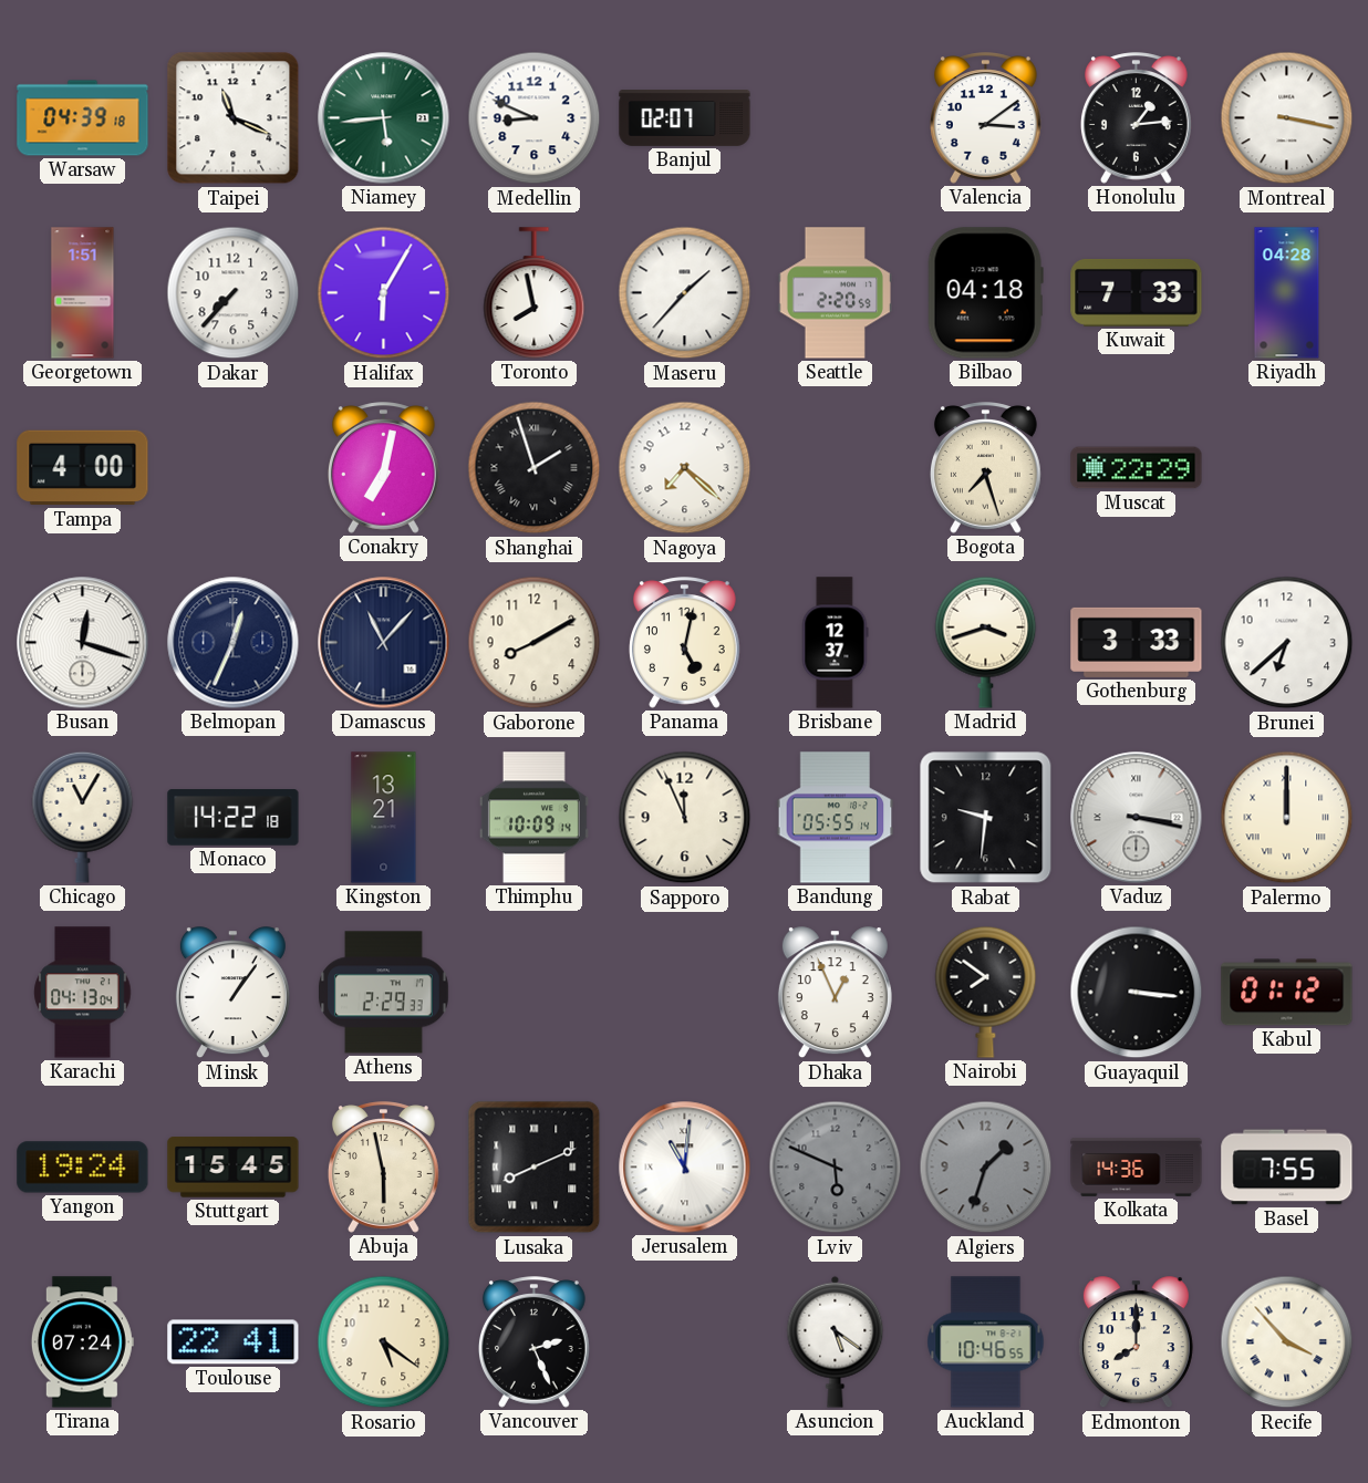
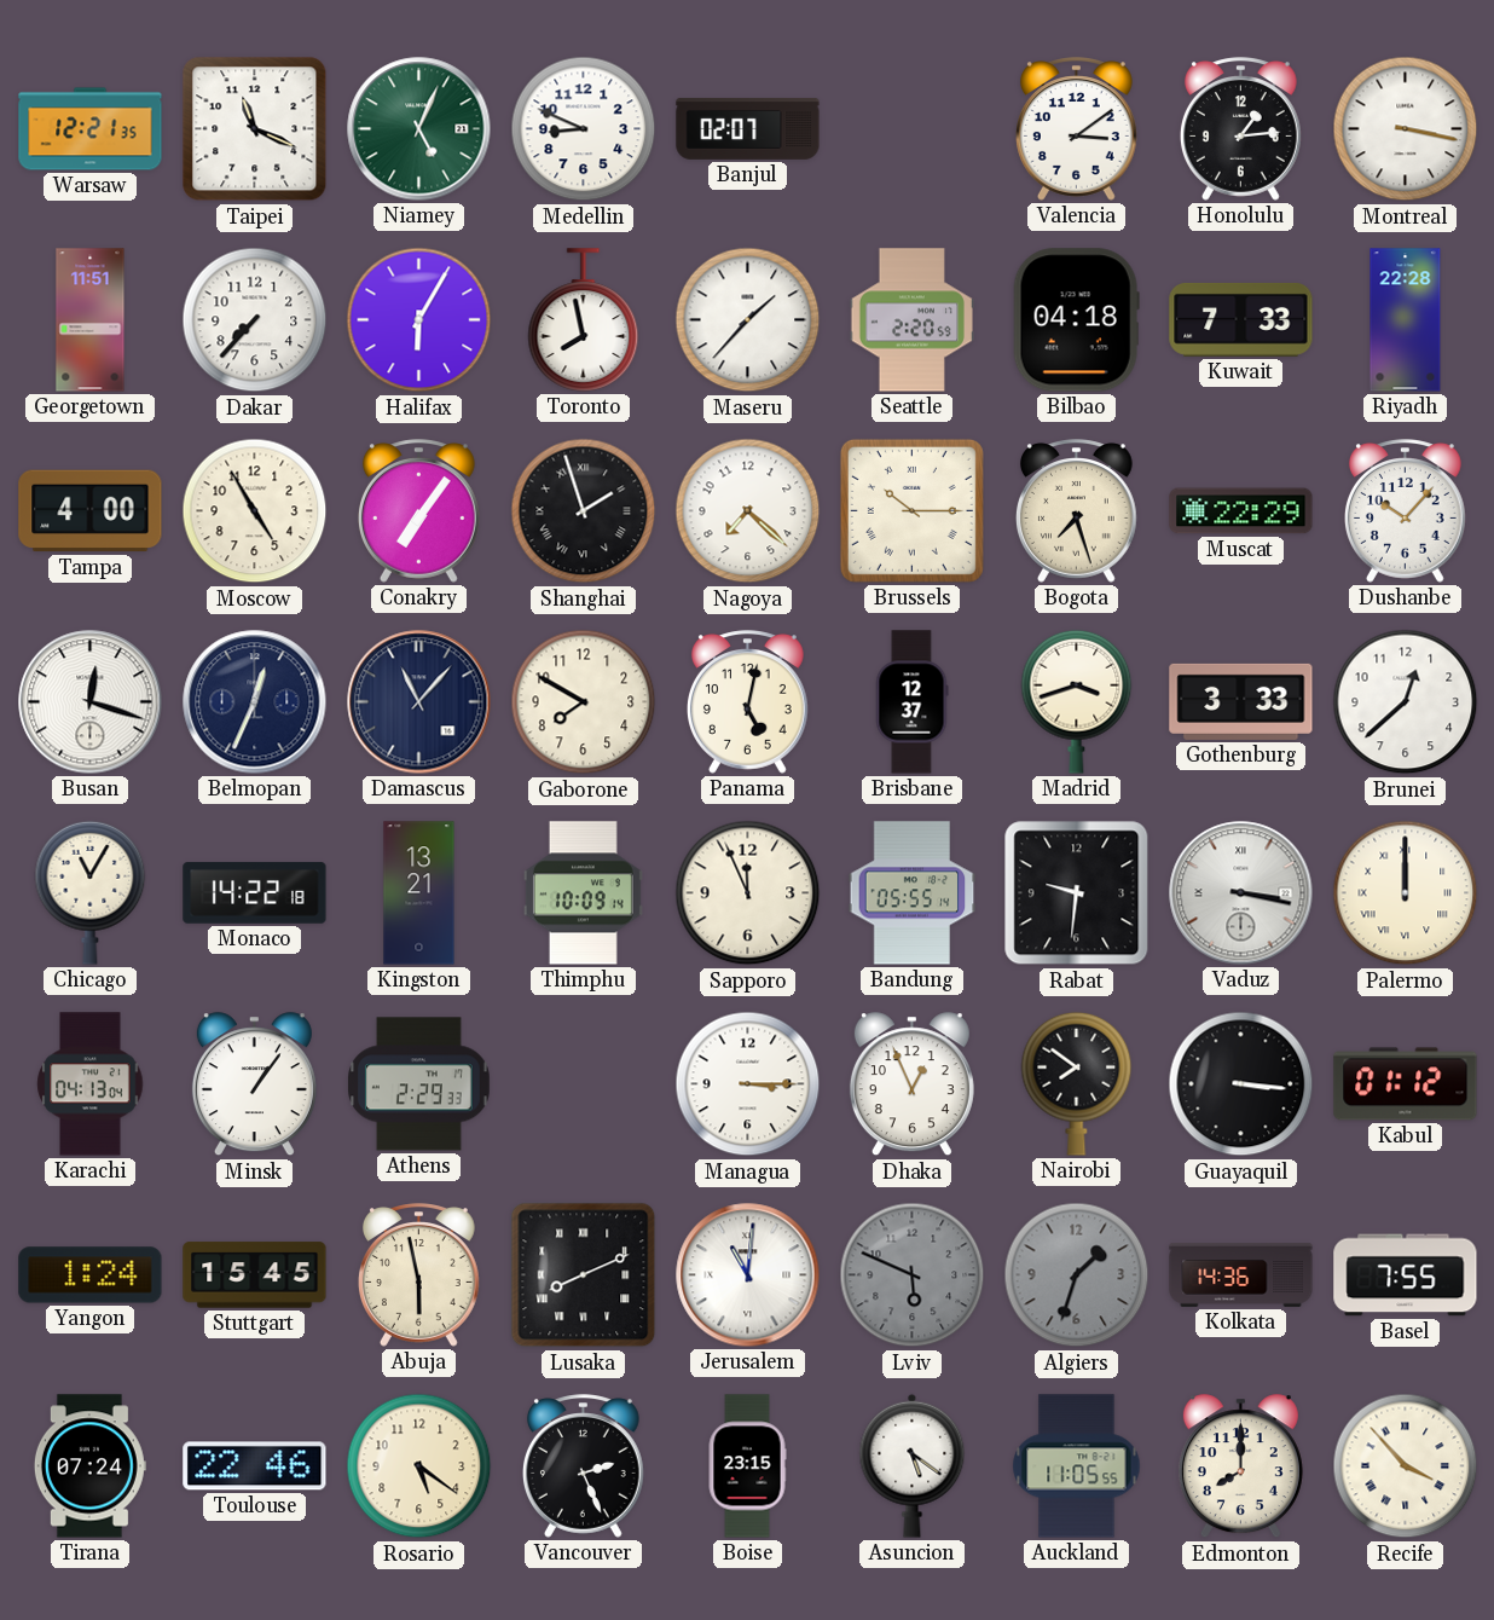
Warsaw: 04:39 -> 12:21 (91, 129)
Niamey: 5:44 -> 5:04 (419, 129)
Georgetown: 1:51 -> 11:51 (91, 320)
Riyadh: 04:28 -> 22:28 (1406, 320)
Moscow: none -> 4:55 (255, 511)
Conakry: 7:02 -> 7:06 (418, 511)
Brussels: none -> 10:15 (911, 510)
Dushanbe: none -> 10:07 (1405, 511)
Gaborone: 8:10 -> 7:50 (584, 702)
Brunei: 6:38 -> 12:38 (1406, 702)
Managua: none -> 3:15 (748, 1084)
Yangon: 19:24 -> 1:24 (91, 1275)
Toulouse: 22:41 -> 22:46 (255, 1466)
Boise: none -> 23:15 (747, 1466)
Auckland: 10:46 -> 11:05 (1077, 1466)
